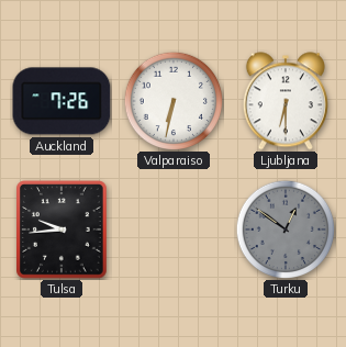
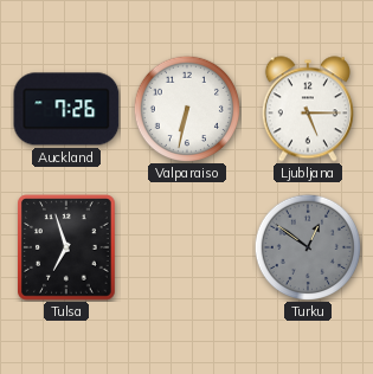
Ljubljana: 6:30 -> 5:15 (308, 109)
Tulsa: 9:44 -> 6:57 (66, 247)
